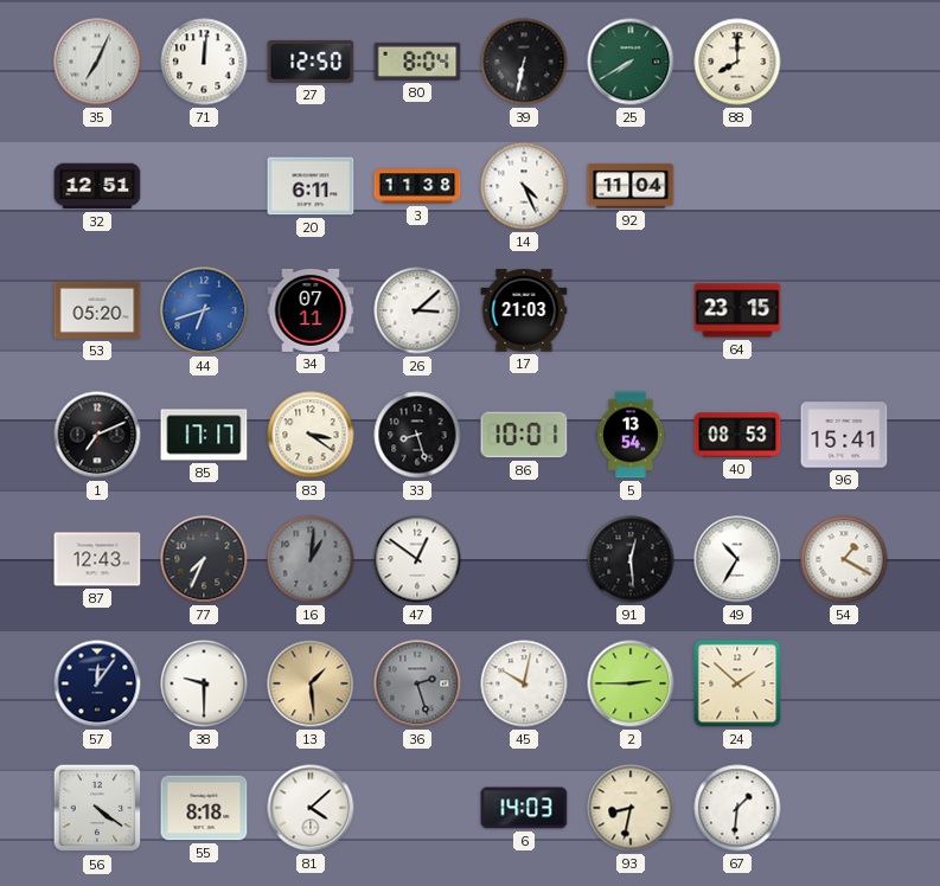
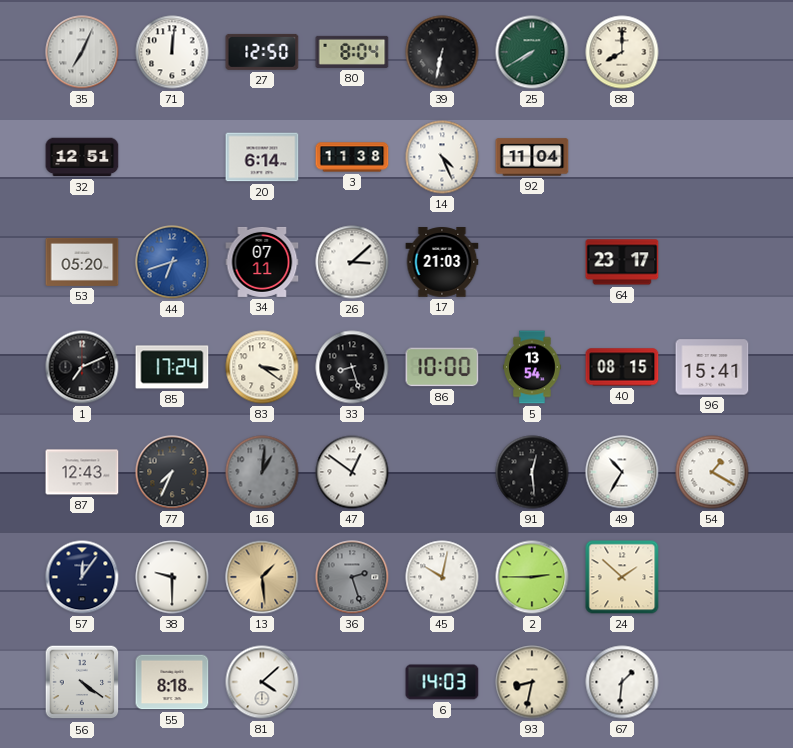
20: 6:11 -> 6:14 (262, 157)
64: 23:15 -> 23:17 (622, 262)
85: 17:17 -> 17:24 (172, 367)
86: 10:01 -> 10:00 (442, 367)
40: 08:53 -> 08:15 (622, 367)
